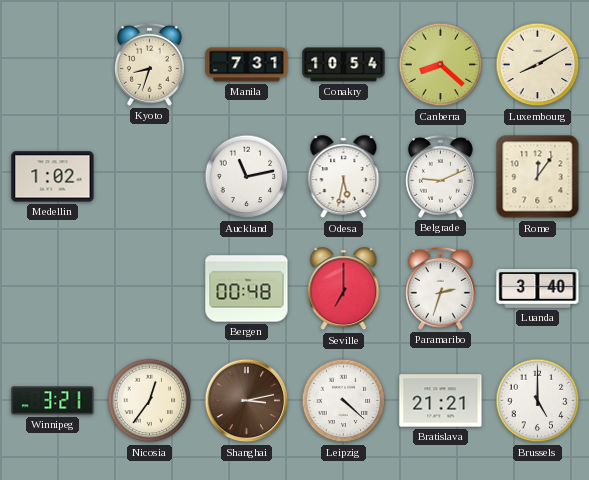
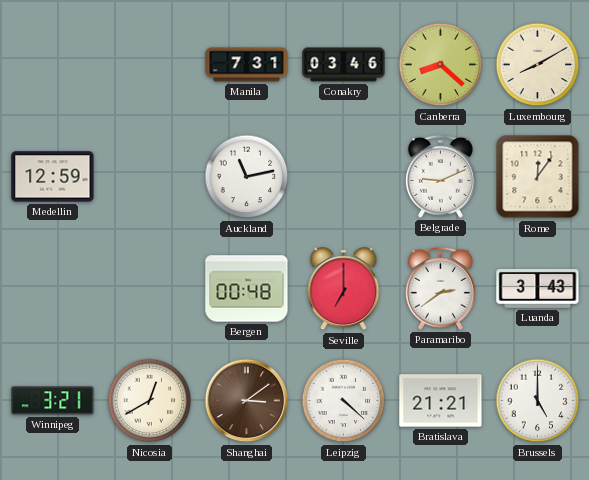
Kyoto: 8:33 -> none (149, 64)
Conakry: 10:54 -> 03:46 (344, 65)
Medellin: 1:02 -> 12:59 (53, 177)
Odesa: 5:32 -> none (344, 177)
Paramaribo: 2:33 -> 2:39 (440, 288)
Luanda: 3:40 -> 3:43 (538, 288)
Nicosia: 12:36 -> 12:40 (150, 401)
Shanghai: 3:13 -> 3:09 (247, 401)
